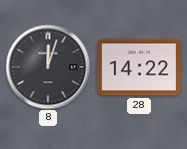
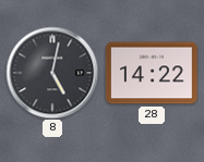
8: 12:03 -> 5:02 (52, 73)
